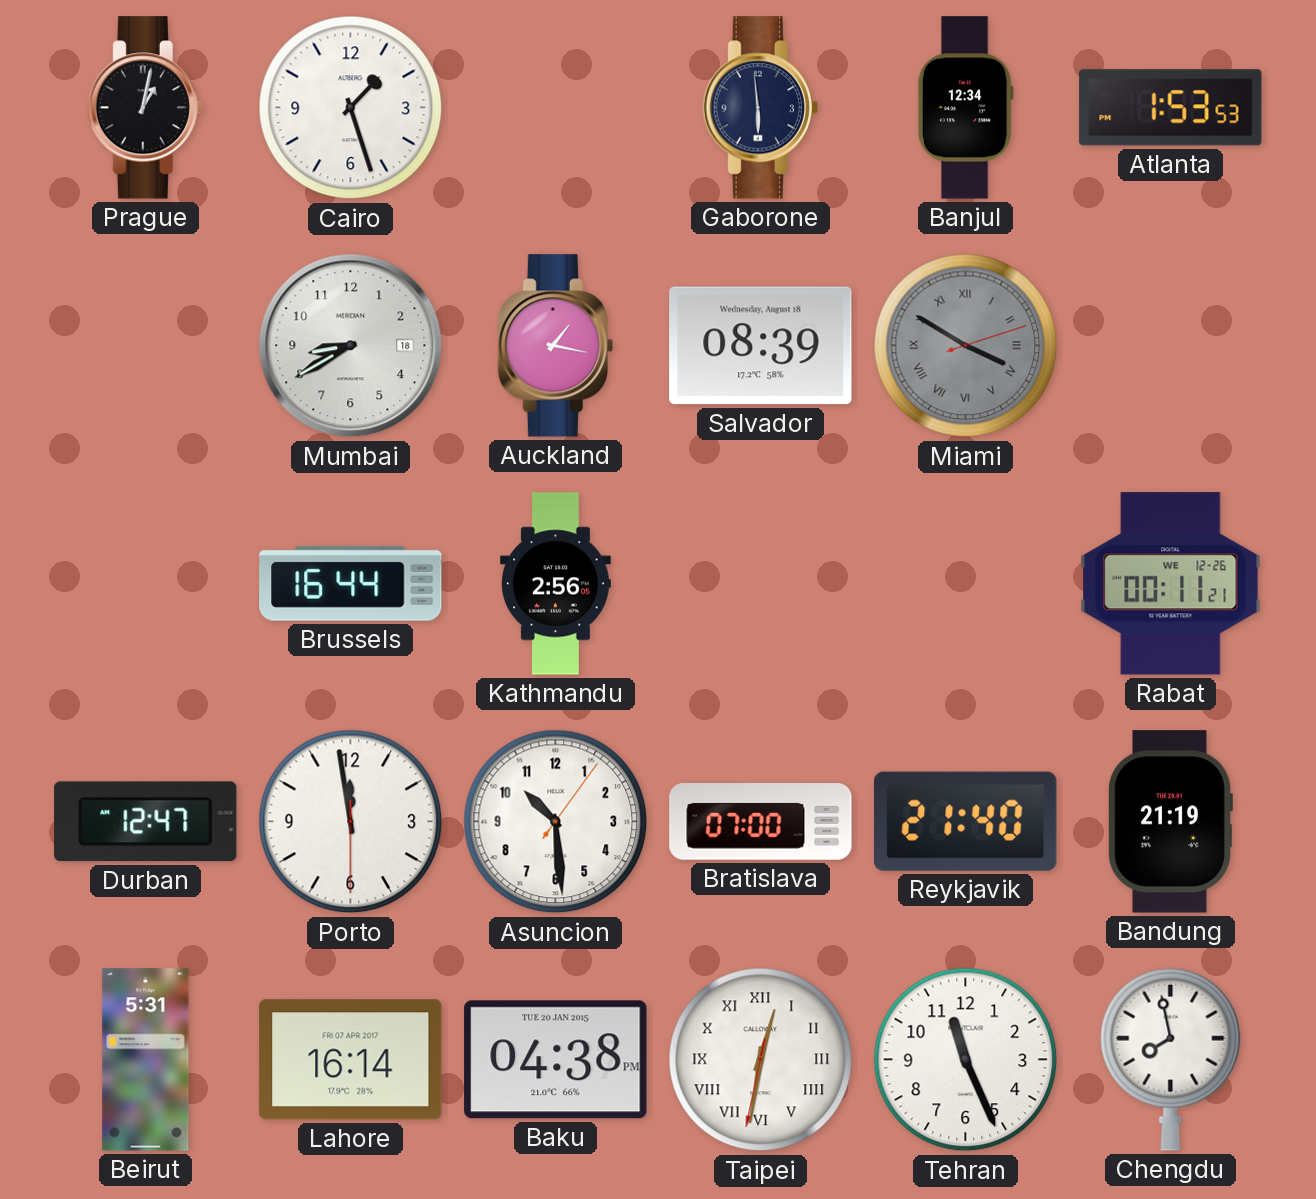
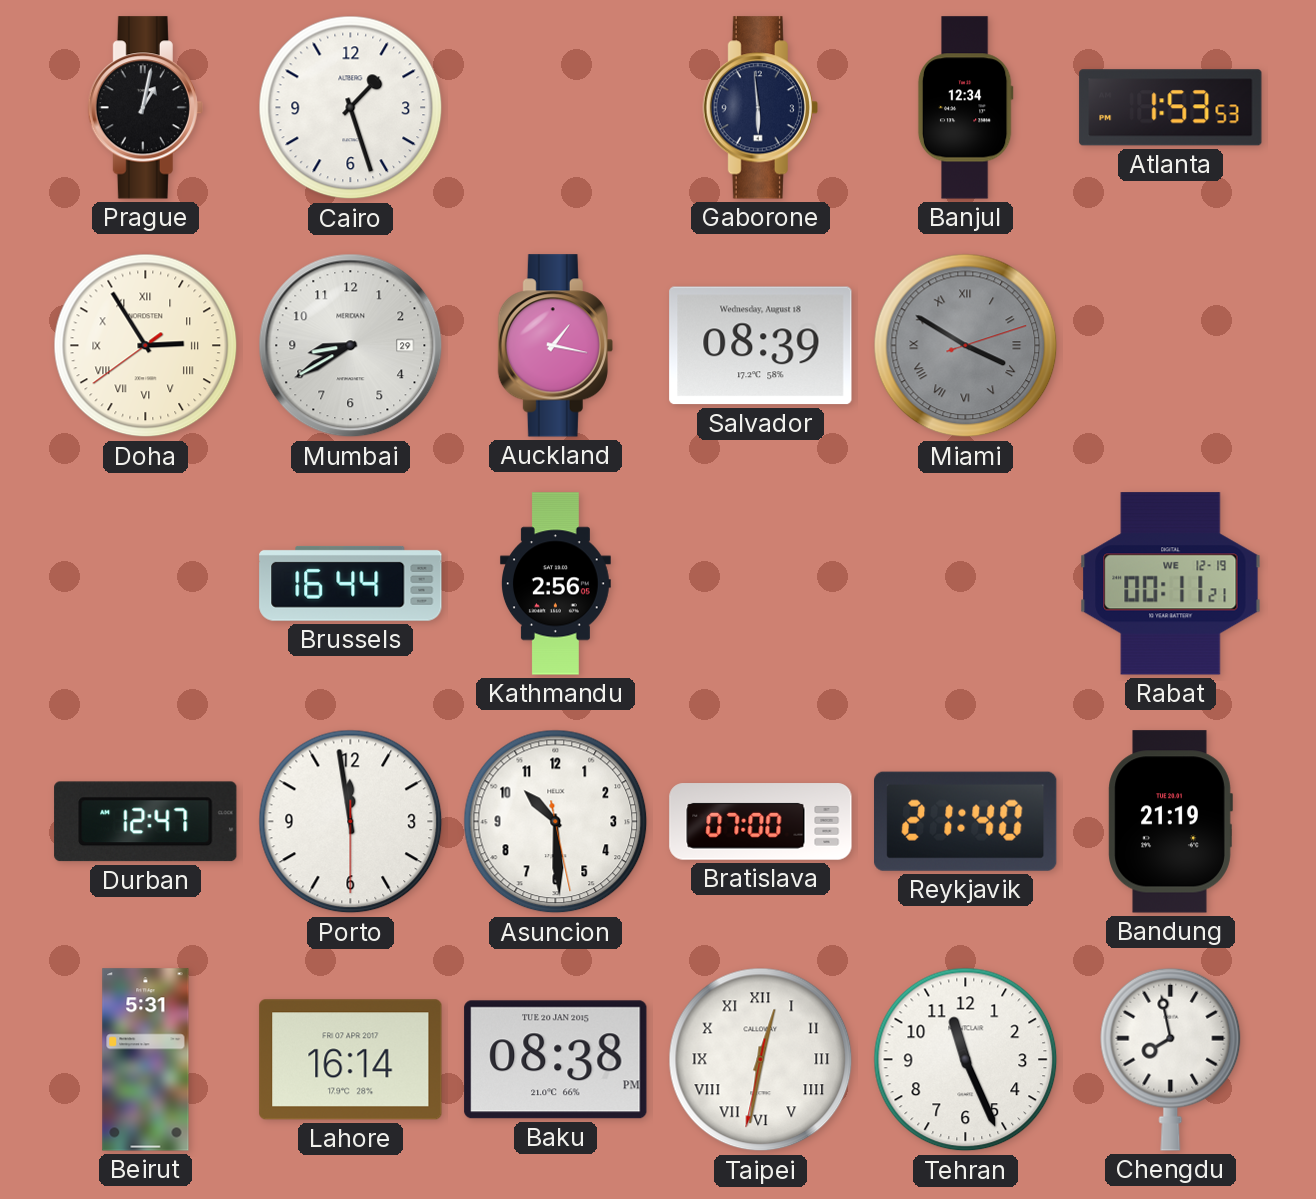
Doha: none -> 2:54 (146, 346)
Mumbai date: 18 -> 29 (351, 346)
Rabat date: WE 12-26 -> WE 12-19 (1171, 584)
Asuncion: 10:29:06 -> 10:29:28 (556, 822)
Baku: 04:38 -> 08:38 (556, 1060)
